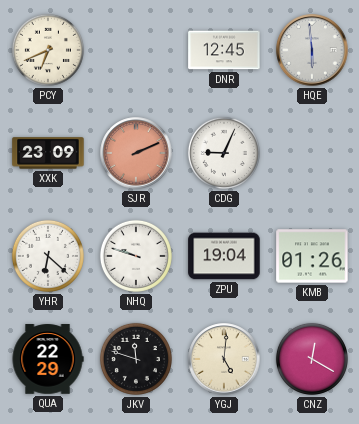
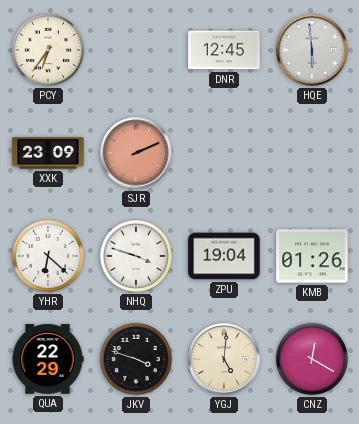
PCY: 6:41 -> 6:36 (48, 50)
CDG: 9:04 -> none (224, 153)
NHQ: 9:48 -> 3:48 (136, 256)
JKV: 11:48 -> 3:48 (136, 359)
